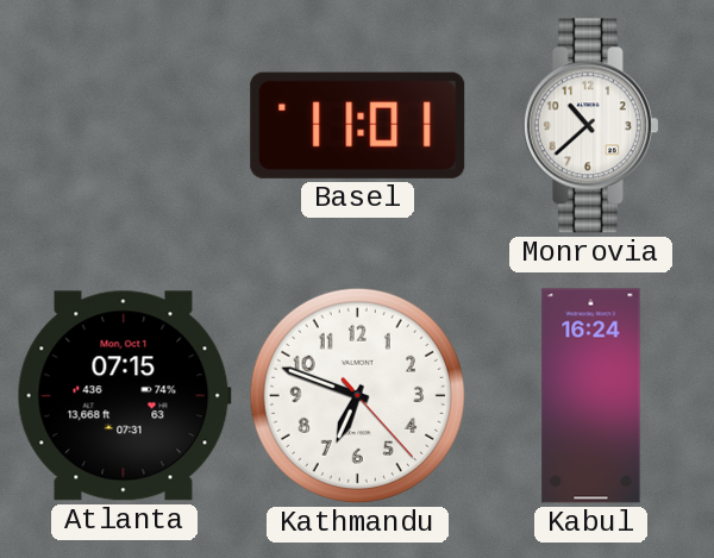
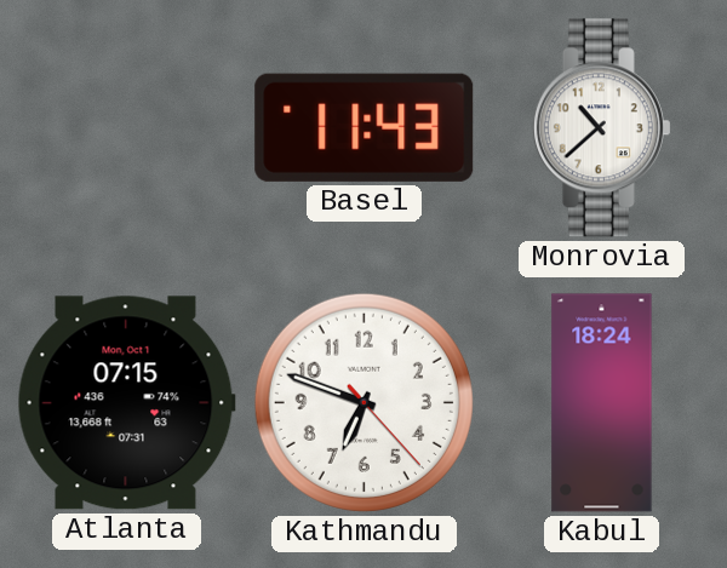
Basel: 11:01 -> 11:43 (365, 127)
Kabul: 16:24 -> 18:24 (602, 403)
